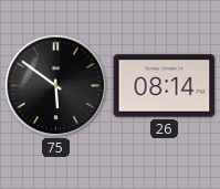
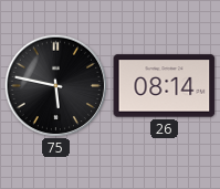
75: 5:51 -> 5:47 (55, 85)
